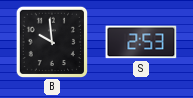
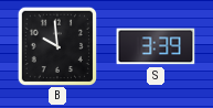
S: 2:53 -> 3:39 (156, 46)
